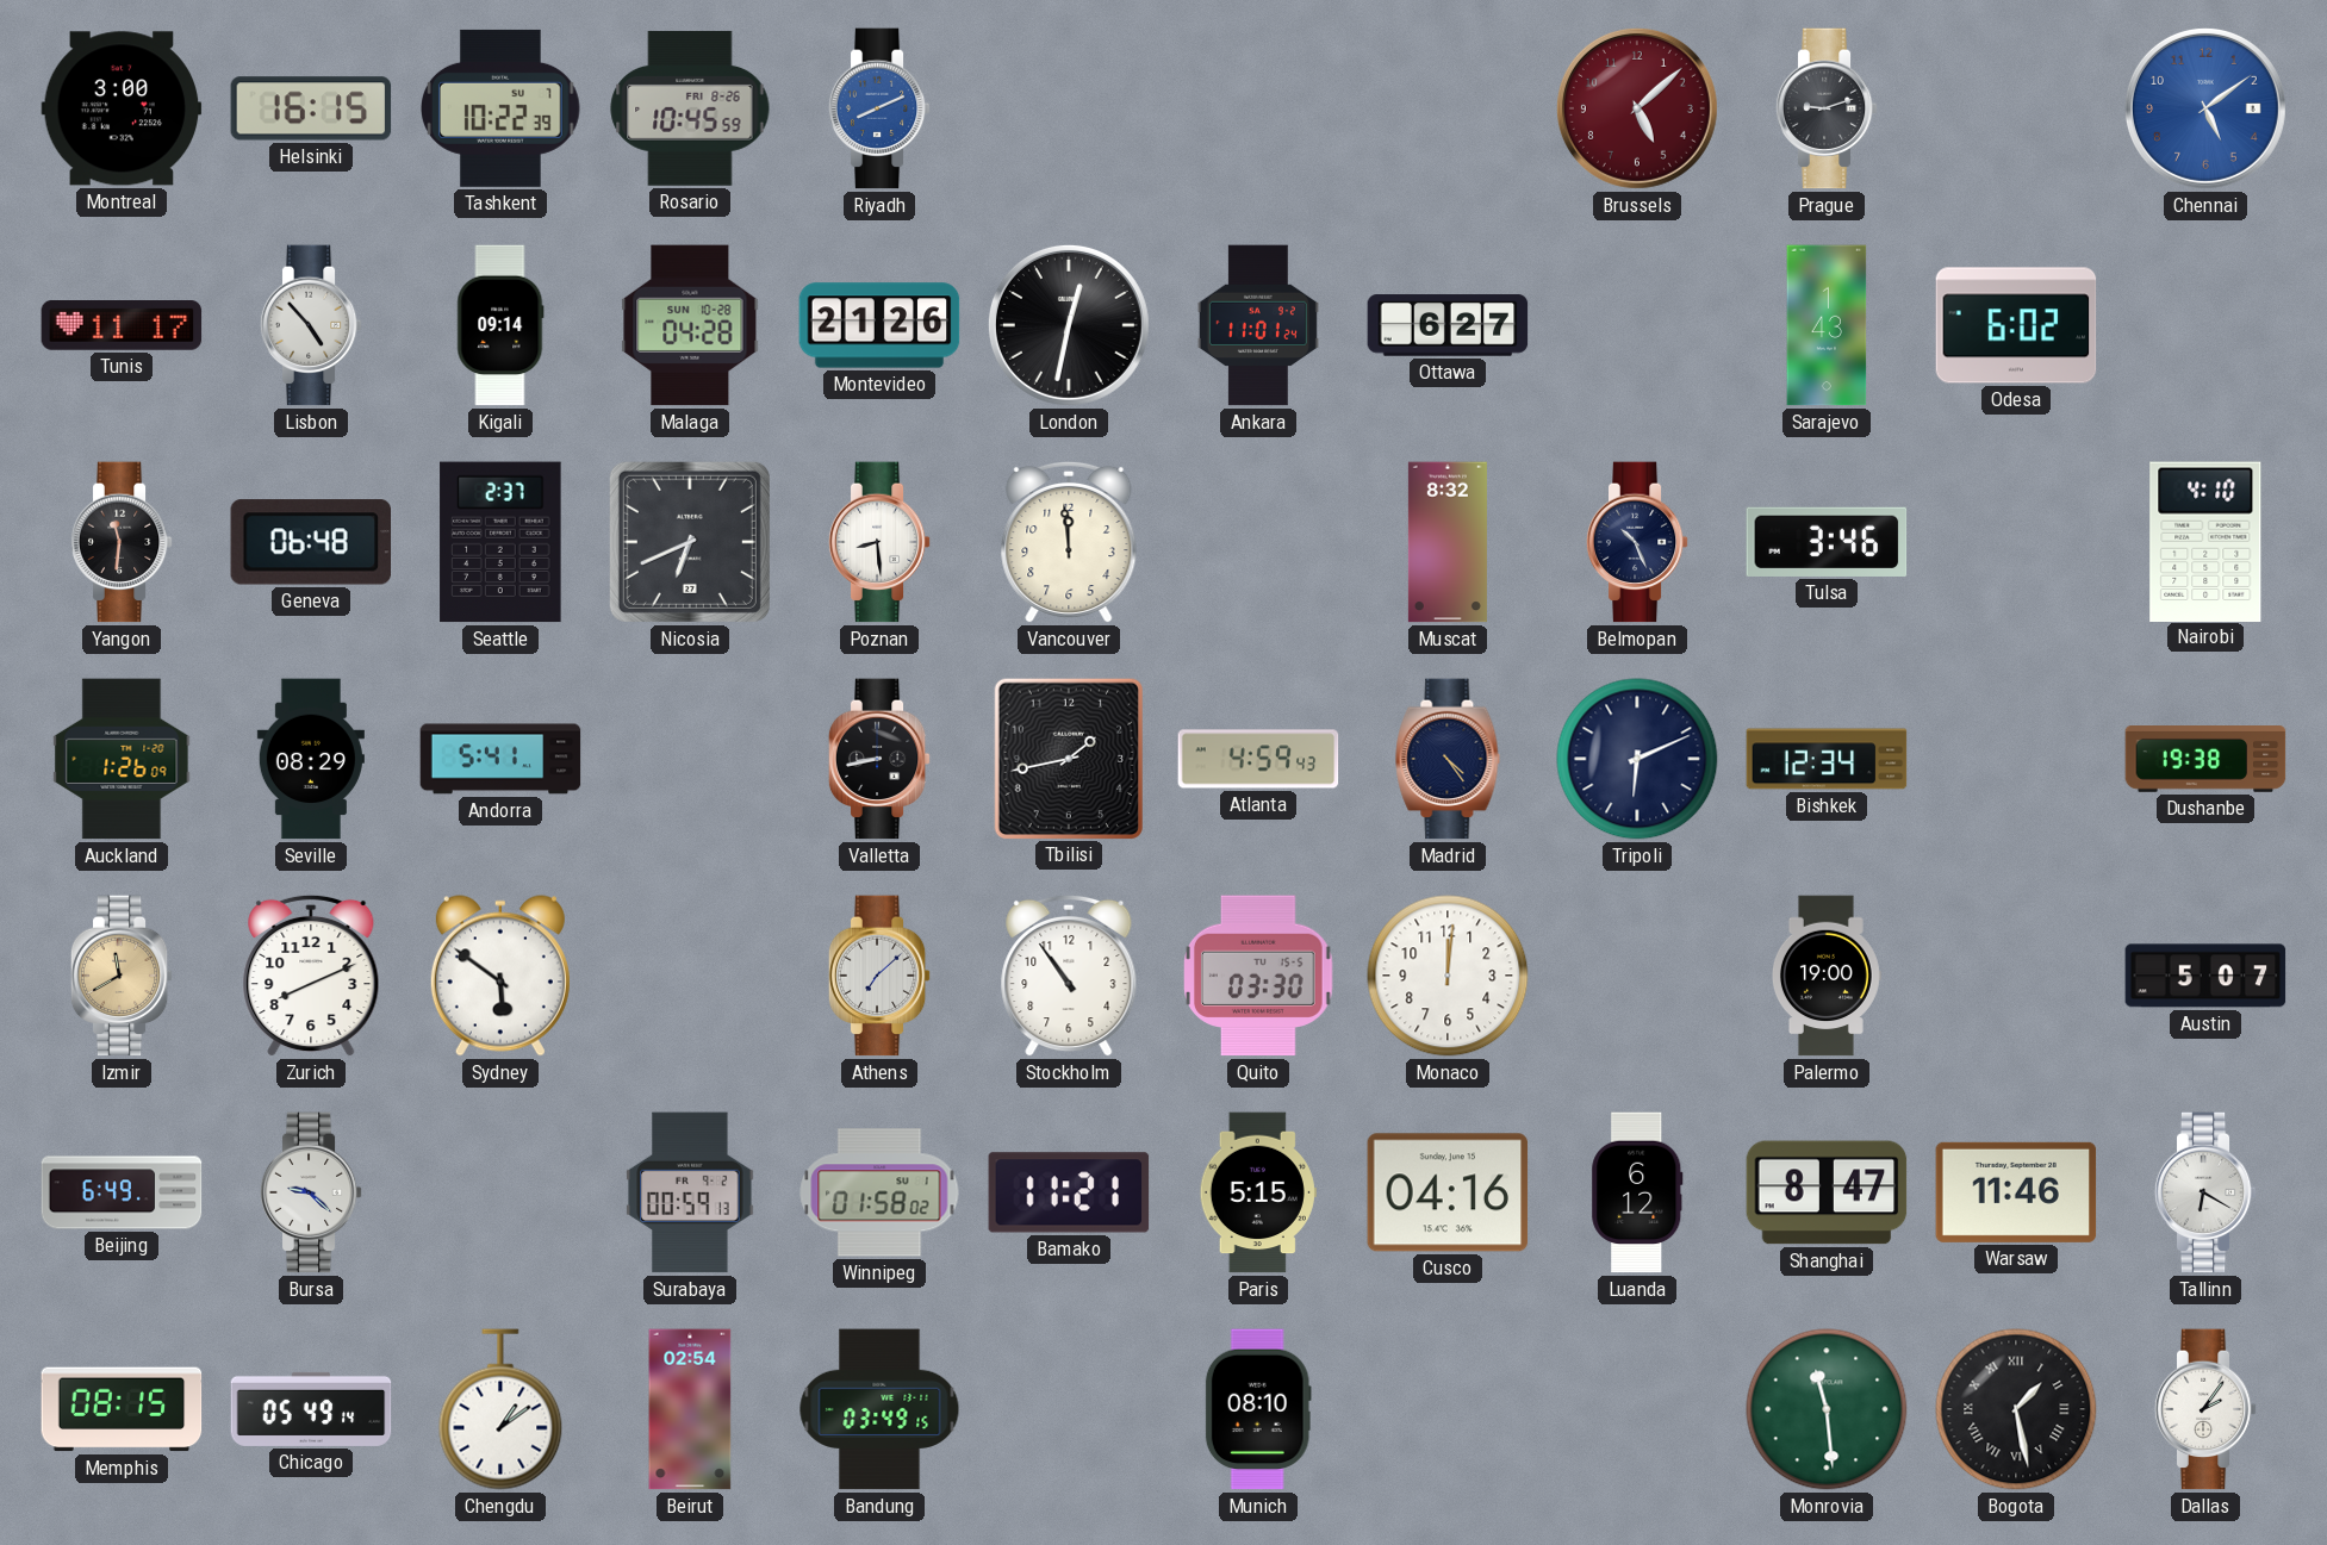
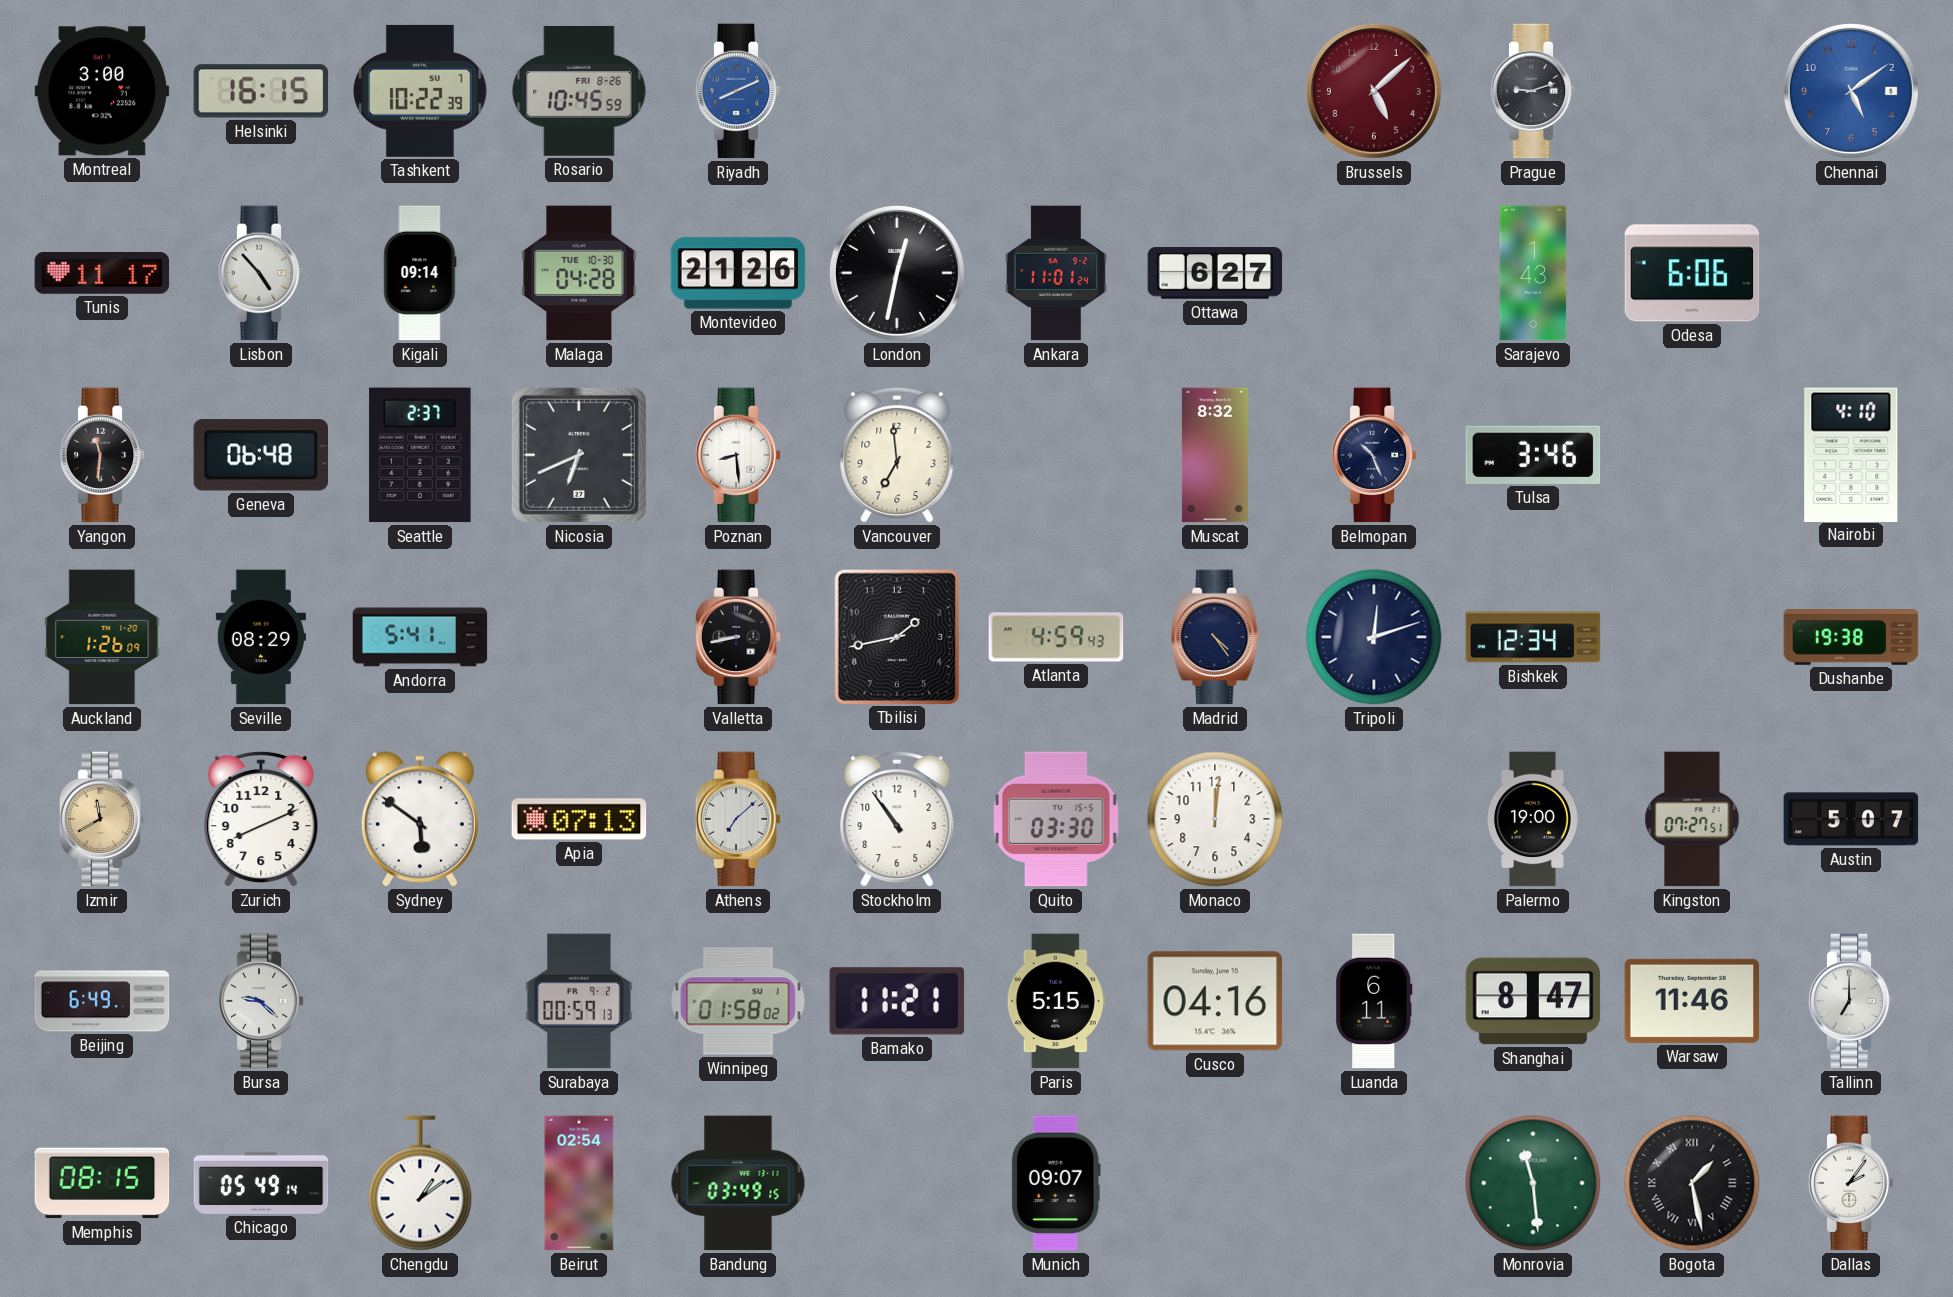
Malaga date: SUN 10-28 -> TUE 10-30 (579, 273)
Odesa: 6:02 -> 6:06 (1692, 273)
Vancouver: 11:59 -> 6:59 (897, 455)
Tripoli: 6:11 -> 12:12 (1374, 637)
Apia: none -> 07:13 (579, 819)
Kingston: none -> 07:27 (1692, 819)
Luanda: 6:12 -> 6:11 (1374, 1001)
Tallinn: 6:20 -> 7:00 (1851, 1001)
Munich: 08:10 -> 09:07 (1056, 1183)
